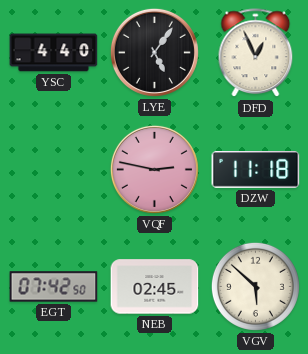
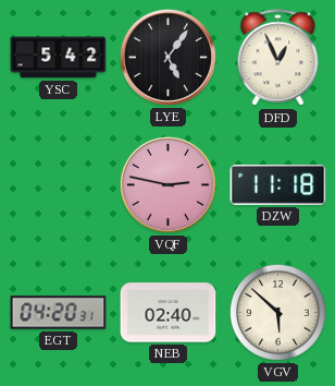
YSC: 4:40 -> 5:42 (59, 58)
EGT: 07:42 -> 04:20 (59, 313)
NEB: 02:45 -> 02:40 (169, 313)
